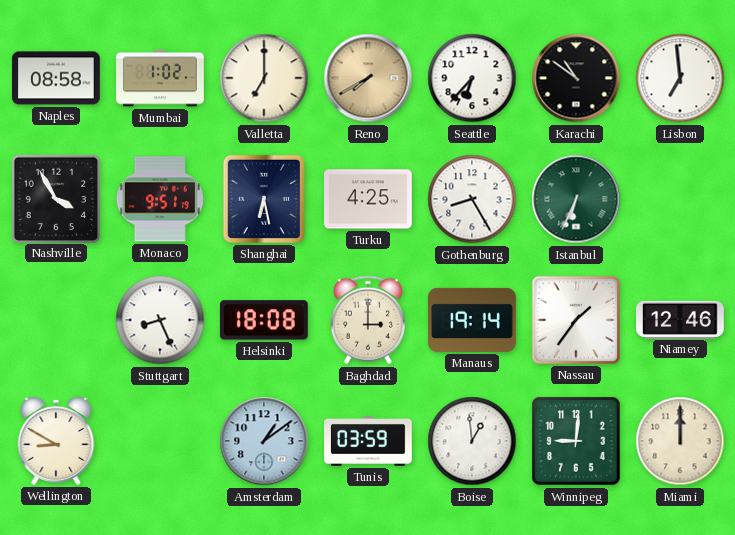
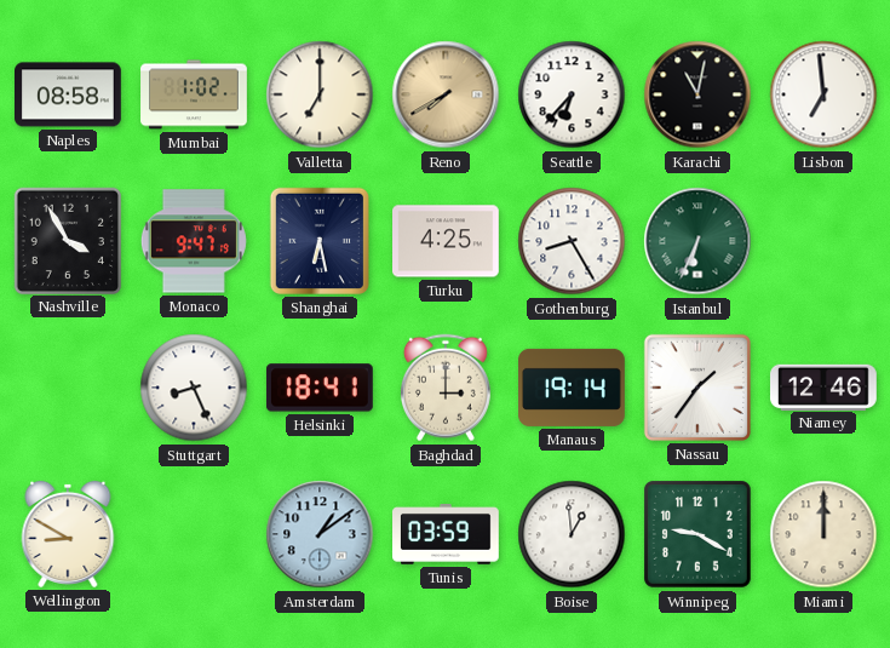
Karachi: 10:51 -> 11:02 (697, 94)
Monaco: 9:51 -> 9:47 (194, 241)
Helsinki: 18:08 -> 18:41 (320, 388)
Winnipeg: 9:01 -> 9:20 (699, 535)
